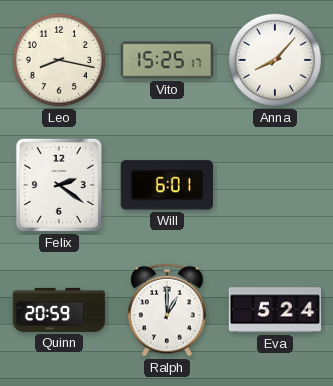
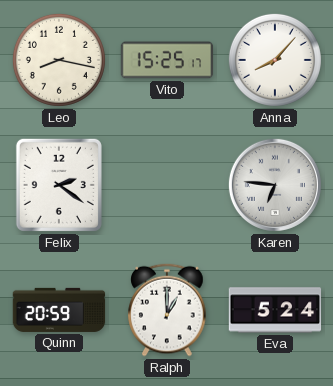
Will: 6:01 -> none (167, 185)
Karen: none -> 6:46 (275, 185)
